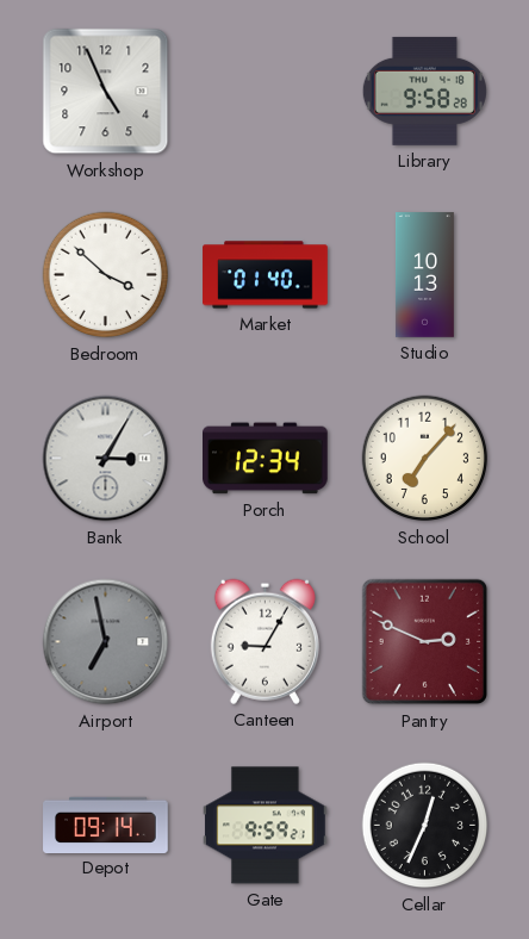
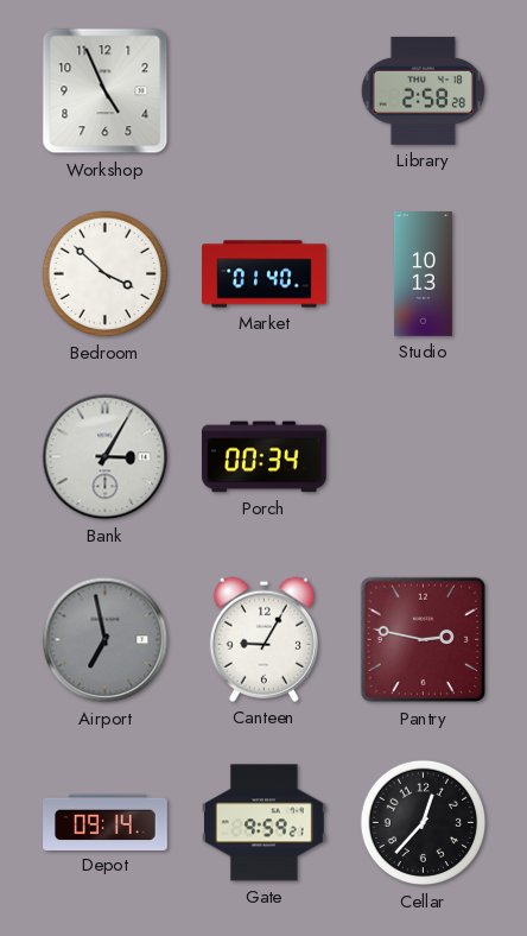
Library: 9:58 -> 2:58 (423, 90)
Porch: 12:34 -> 00:34 (265, 457)
School: 7:07 -> none (425, 459)
Pantry: 2:49 -> 2:47 (424, 640)
Cellar: 12:34 -> 12:37 (424, 823)
